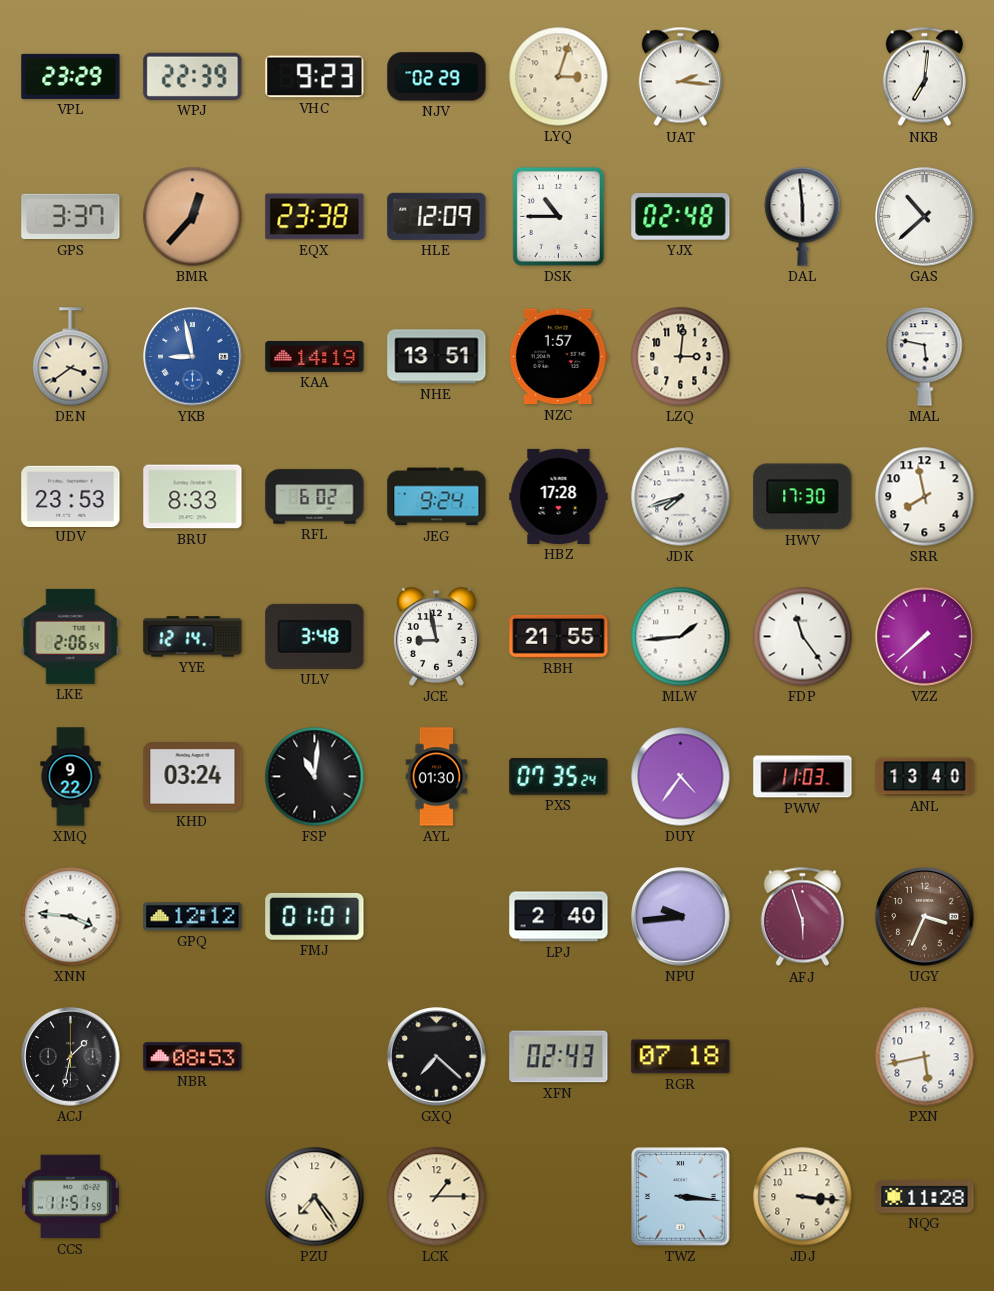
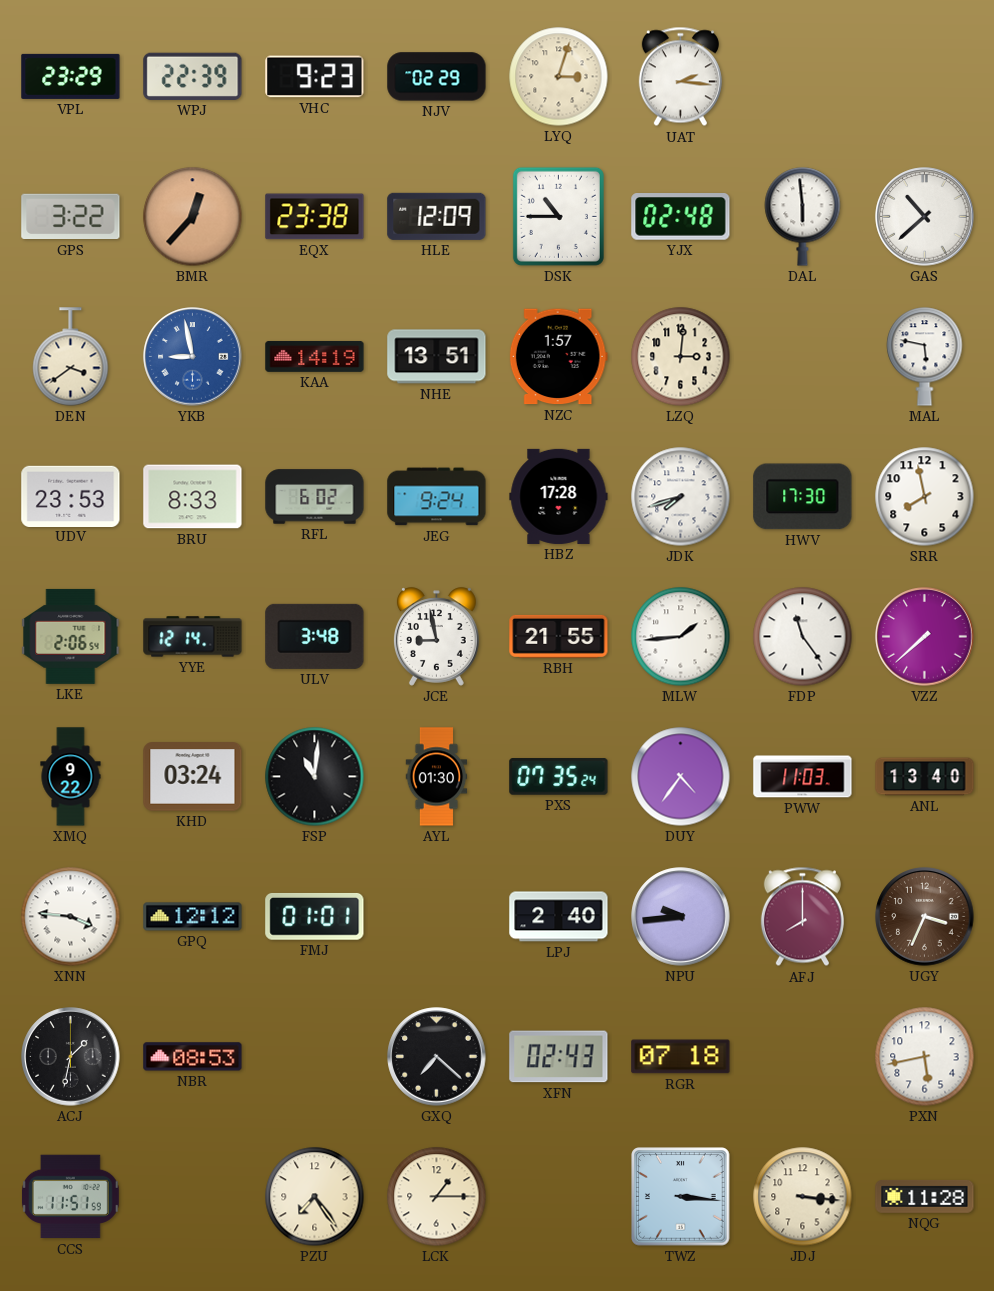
NKB: 7:01 -> none (924, 77)
GPS: 3:37 -> 3:22 (71, 217)
AFJ: 5:57 -> 8:00 (802, 917)
